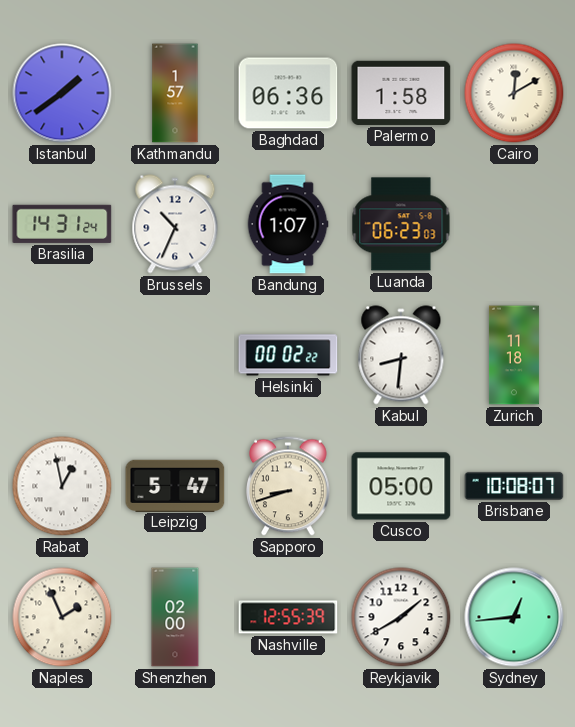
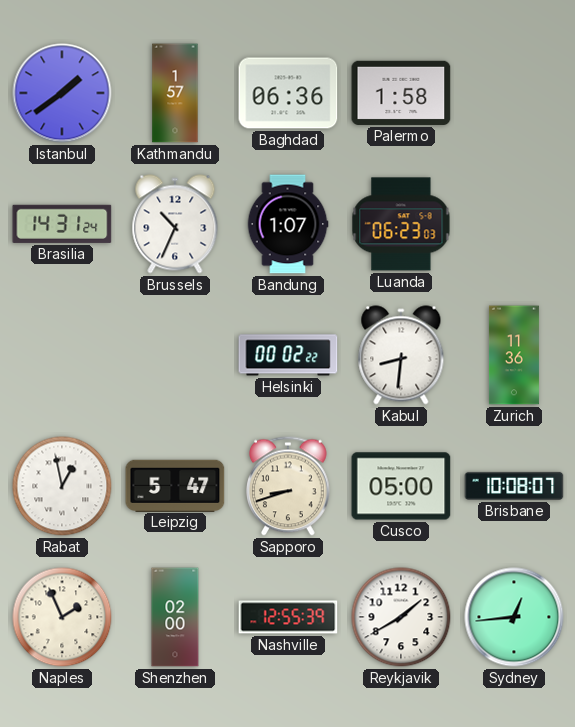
Cairo: 12:10 -> none (514, 93)
Zurich: 11:18 -> 11:36 (514, 355)
